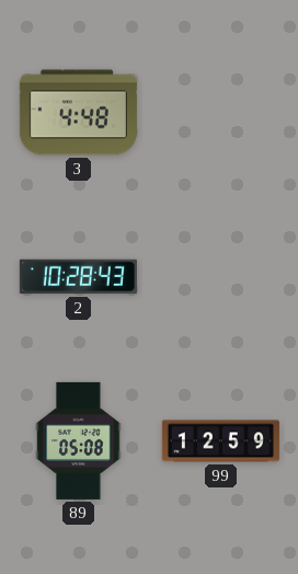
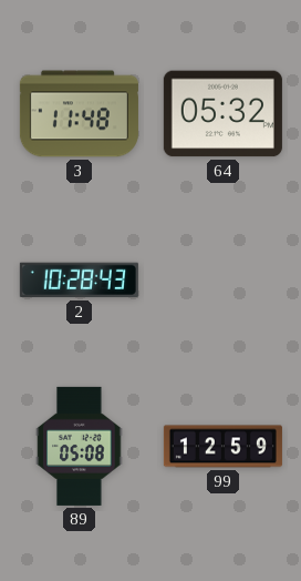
3: 4:48 -> 11:48 (79, 114)
64: none -> 05:32 (222, 114)
